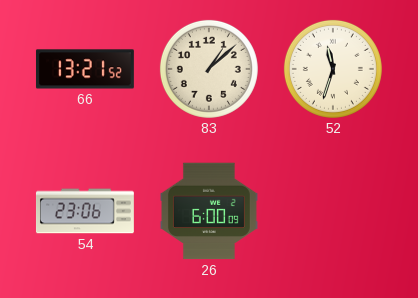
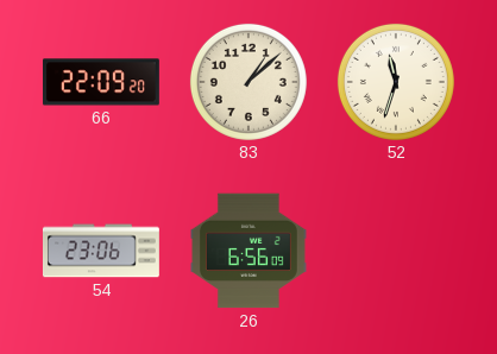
66: 13:21 -> 22:09 (101, 82)
26: 6:00 -> 6:56 (248, 251)
